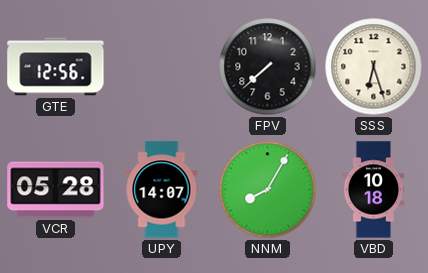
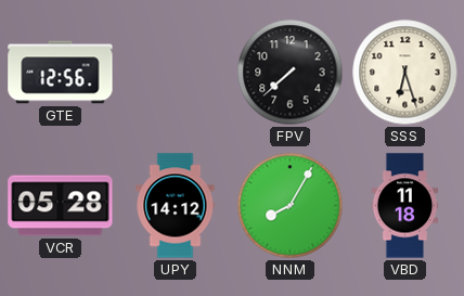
UPY: 14:07 -> 14:12 (176, 206)
VBD: 10:18 -> 11:18 (405, 206)
